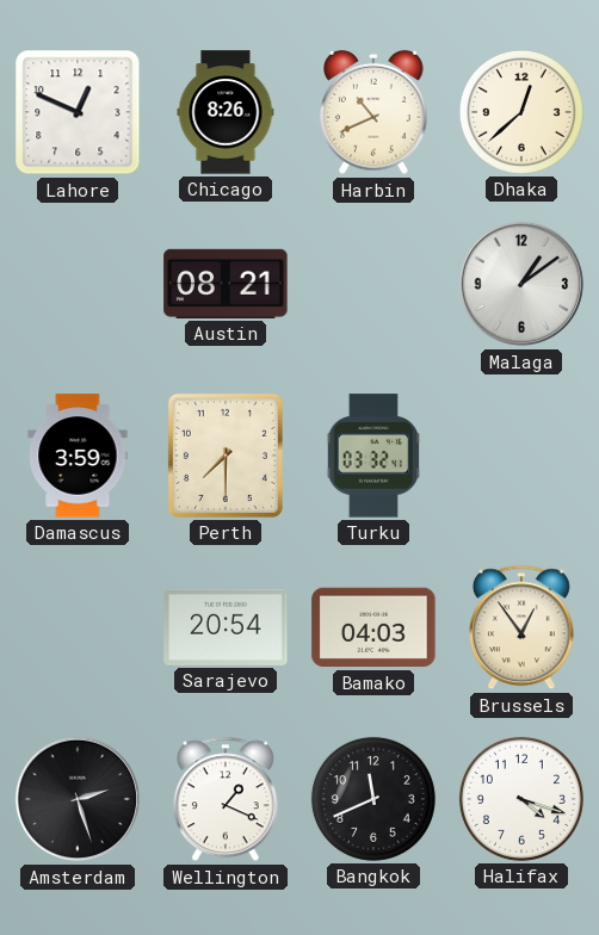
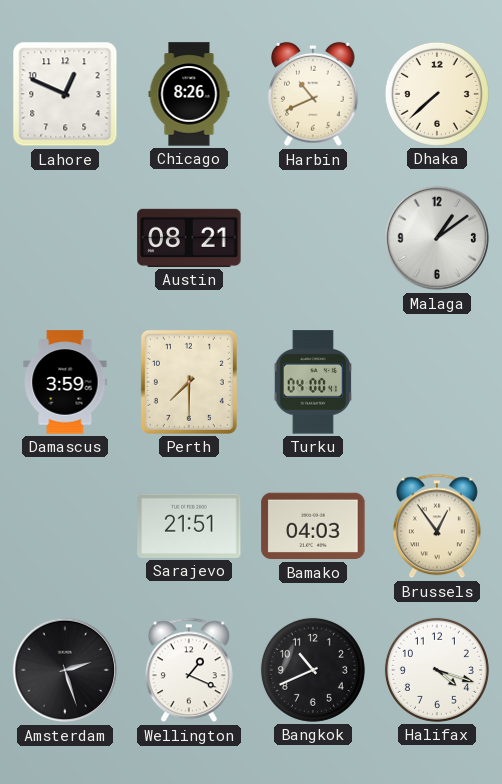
Dhaka: 12:38 -> 7:38 (437, 94)
Turku: 03:32 -> 04:00 (312, 382)
Sarajevo: 20:54 -> 21:51 (189, 526)
Bangkok: 11:41 -> 10:41 (313, 670)
